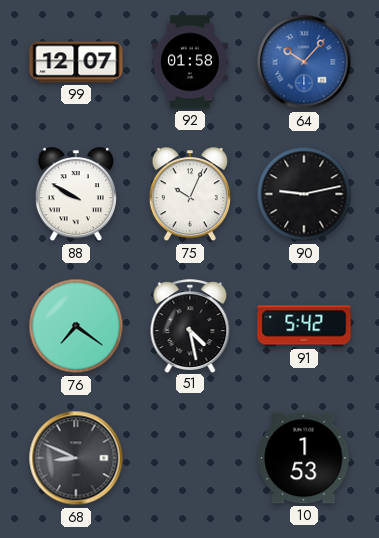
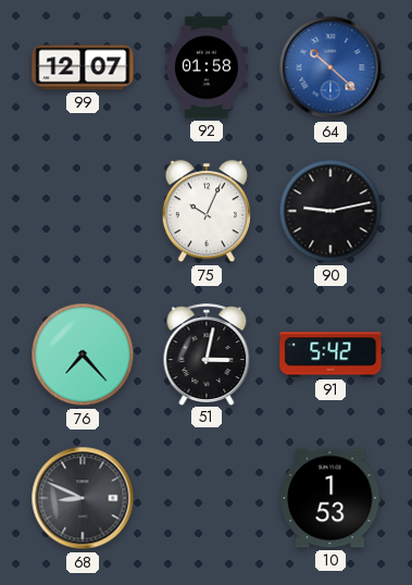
64: 10:07 -> 10:22 (330, 67)
88: 9:50 -> none (76, 195)
76: 7:21 -> 7:23 (83, 354)
51: 4:28 -> 3:02 (207, 354)
